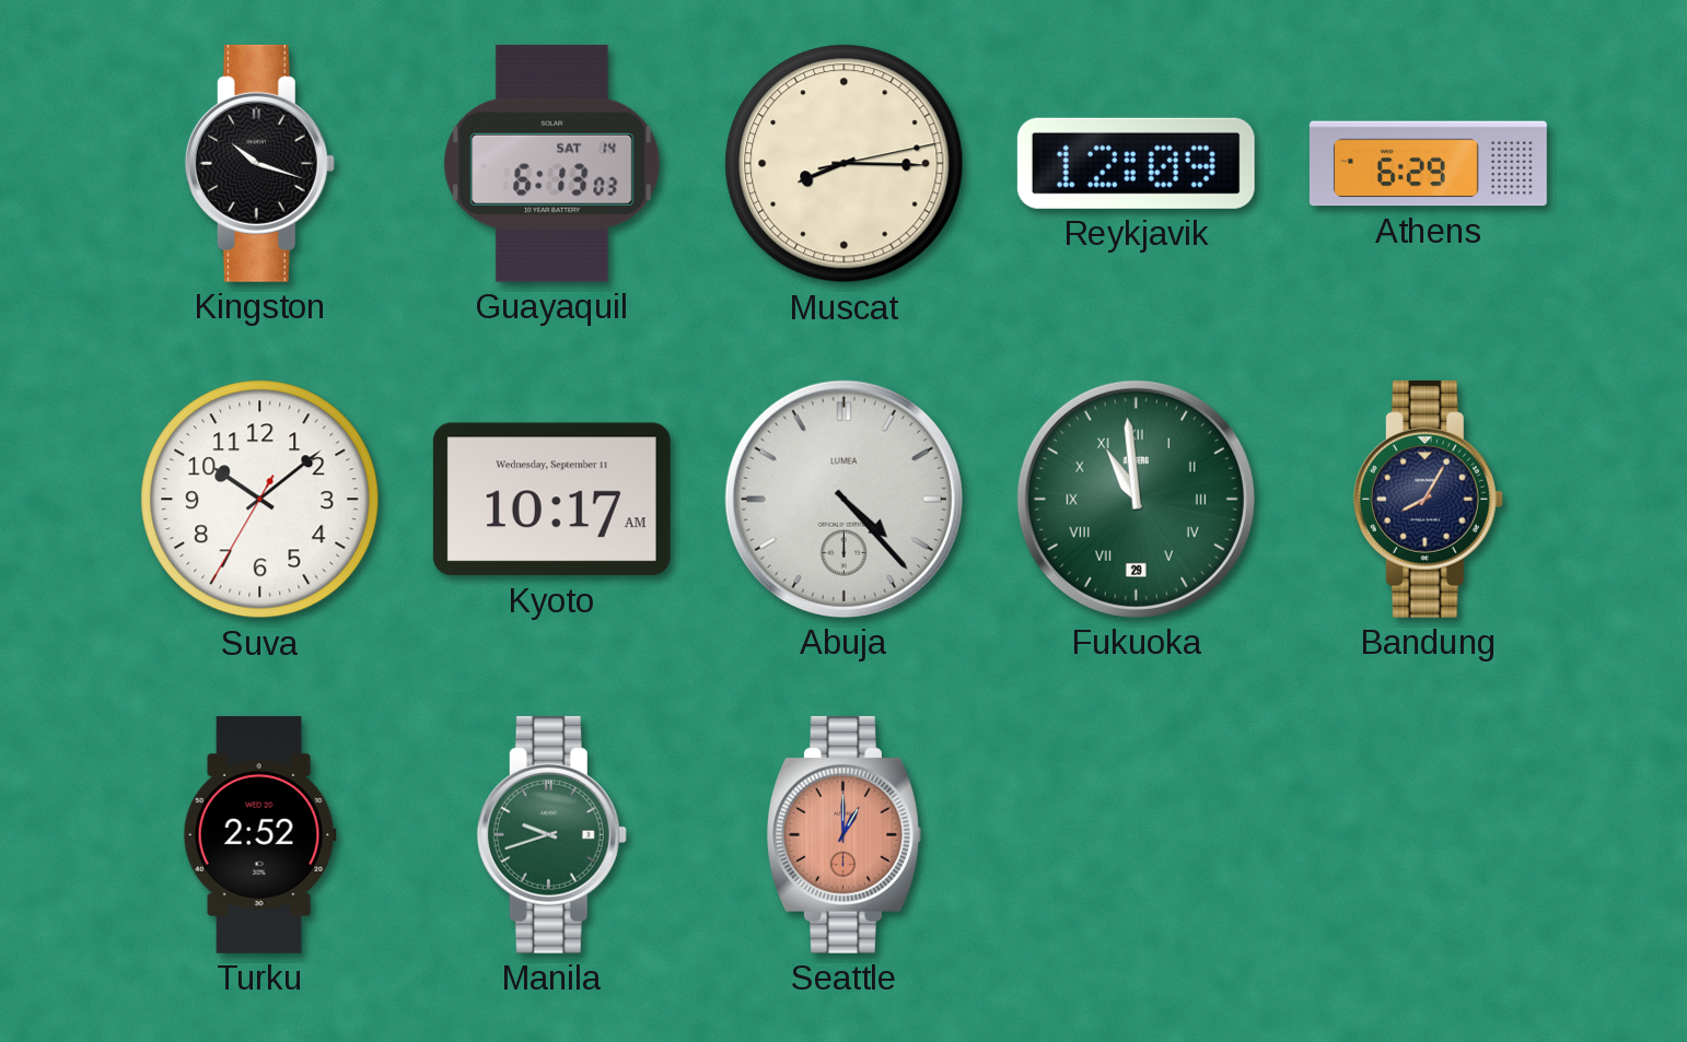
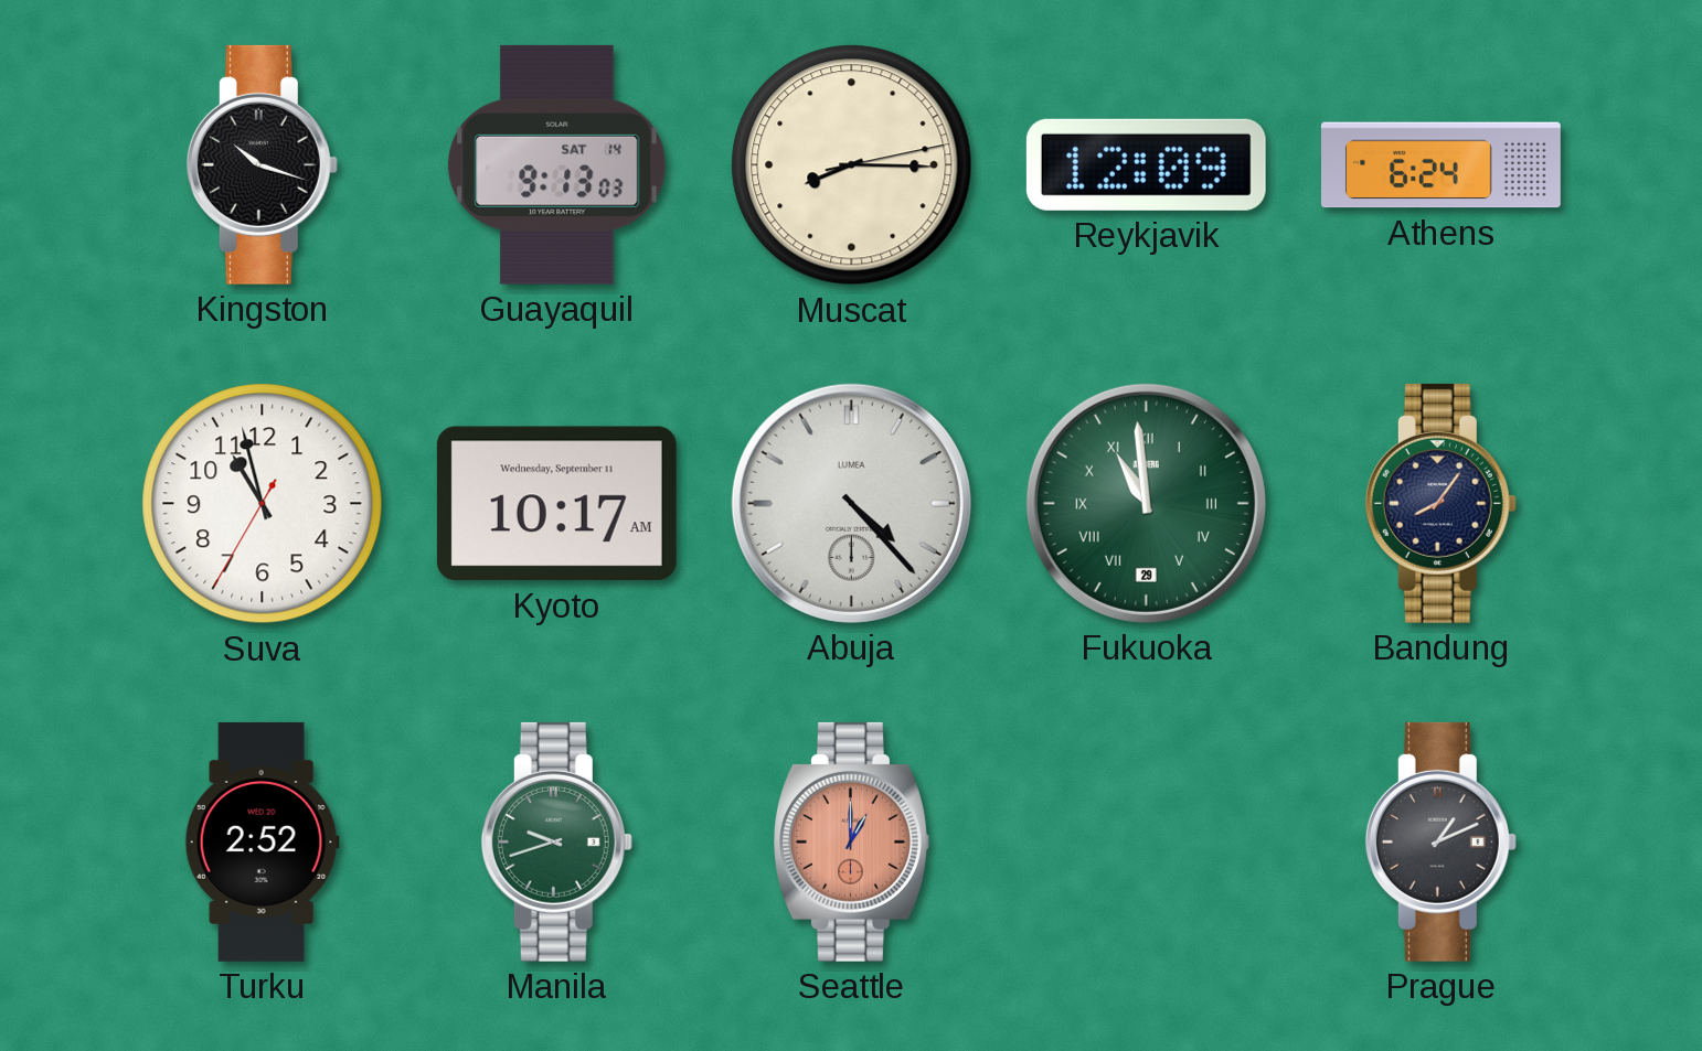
Guayaquil: 6:13 -> 9:13 (557, 164)
Athens: 6:29 -> 6:24 (1440, 165)
Suva: 10:08 -> 10:57 (263, 504)
Bandung: 8:05 -> 8:06 (1440, 503)
Prague: none -> 1:11 (1440, 841)
